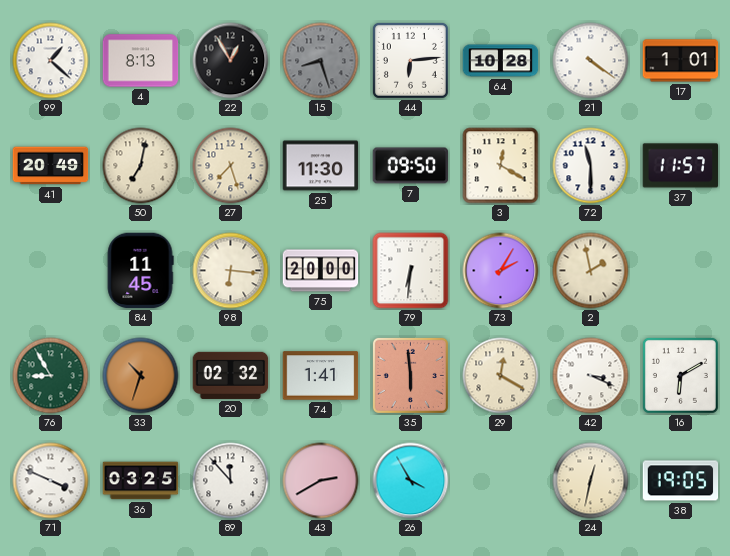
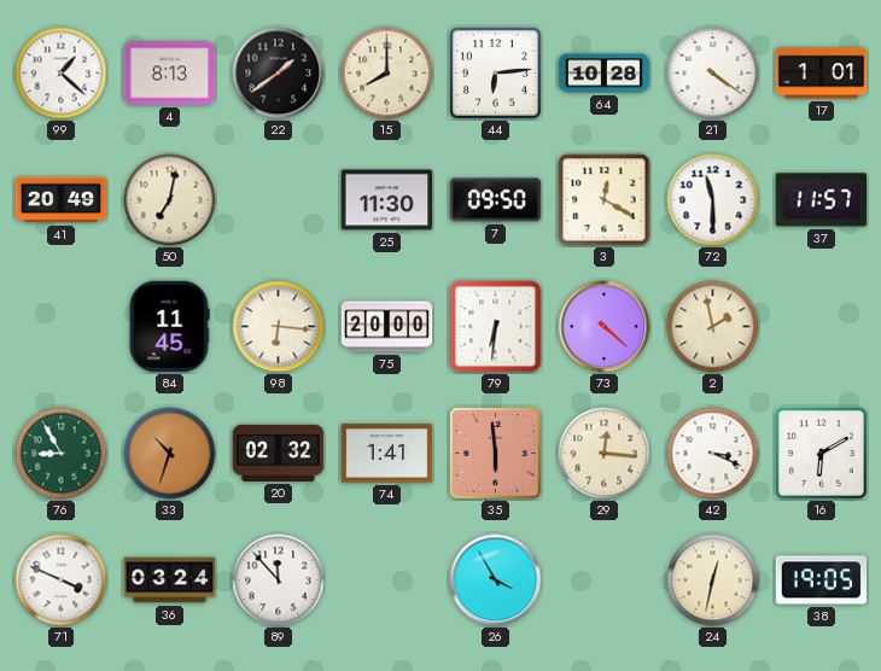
22: 12:55 -> 1:39 (279, 74)
15: 8:27 -> 8:00 (387, 74)
15 dial: grey -> cream (387, 74)
27: 7:27 -> none (231, 166)
73: 2:05 -> 4:22 (605, 327)
29: 12:20 -> 12:16 (605, 454)
36: 03:25 -> 03:24 (170, 580)
43: 2:40 -> none (321, 481)
